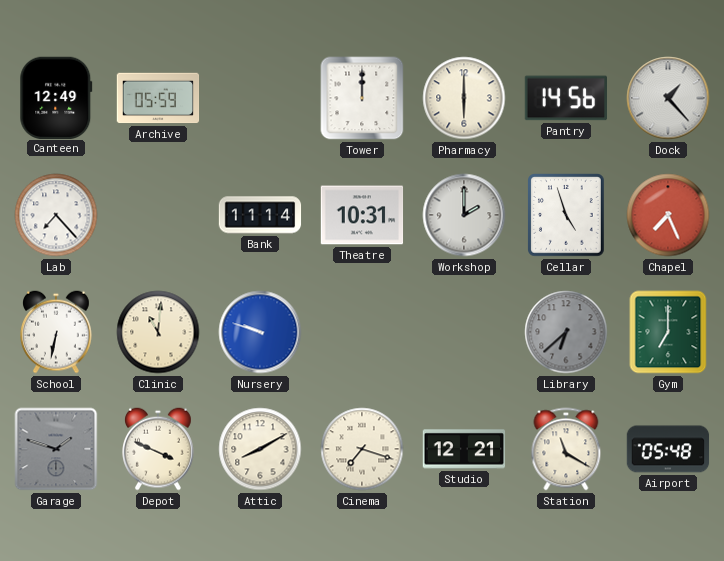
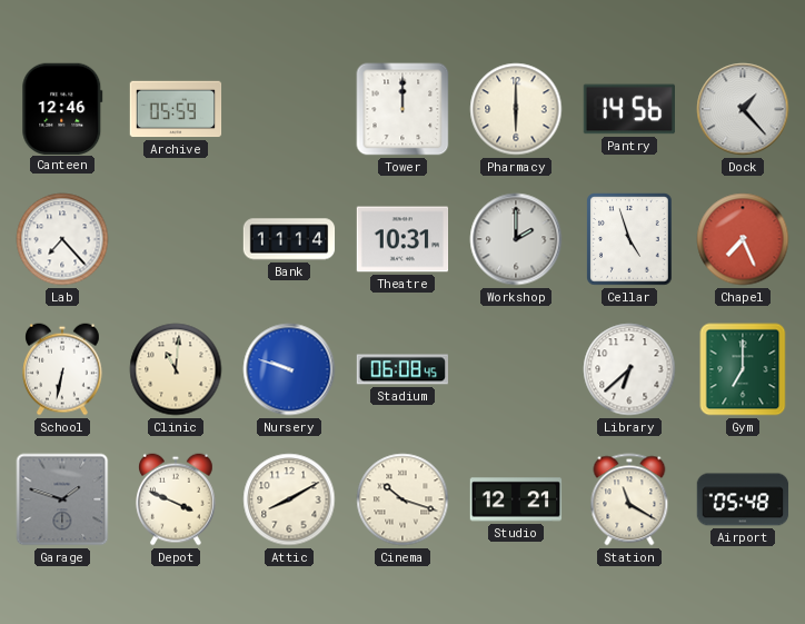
Canteen: 12:49 -> 12:46 (62, 108)
Stadium: none -> 06:08 (402, 369)
Library dial: grey -> white (629, 369)
Cinema: 7:18 -> 10:18 (402, 499)
